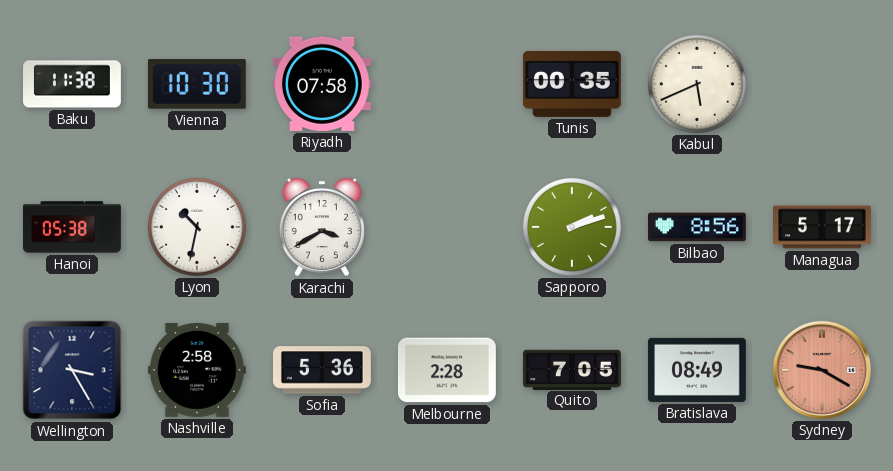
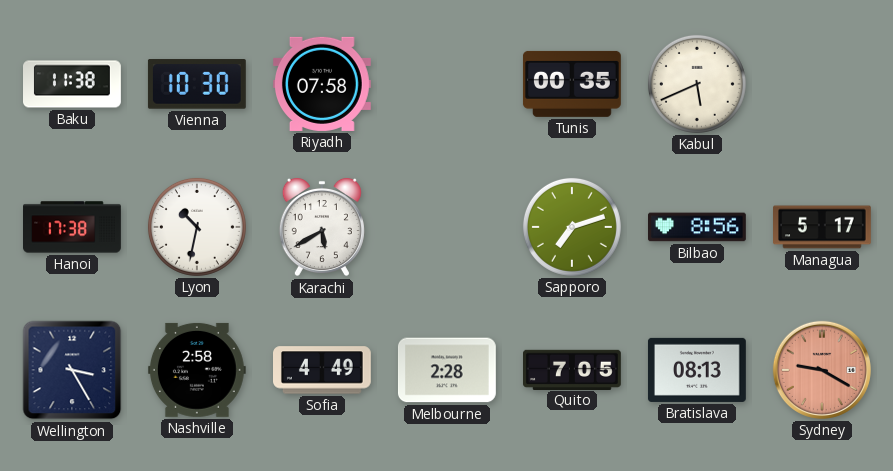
Hanoi: 05:38 -> 17:38 (73, 227)
Karachi: 3:40 -> 5:40 (322, 227)
Sapporo: 2:12 -> 7:12 (572, 227)
Sofia: 5:36 -> 4:49 (323, 370)
Bratislava: 08:49 -> 08:13 (697, 370)
